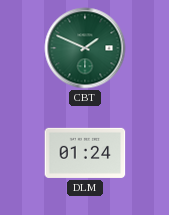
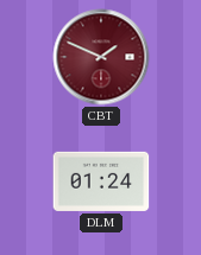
CBT dial: green -> burgundy (101, 57)
